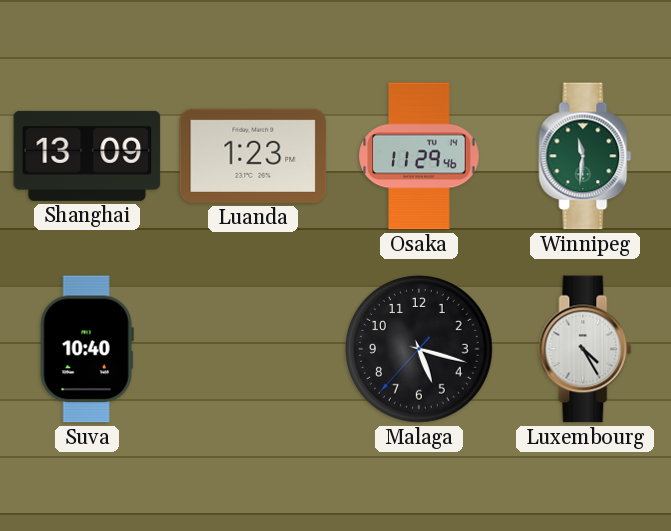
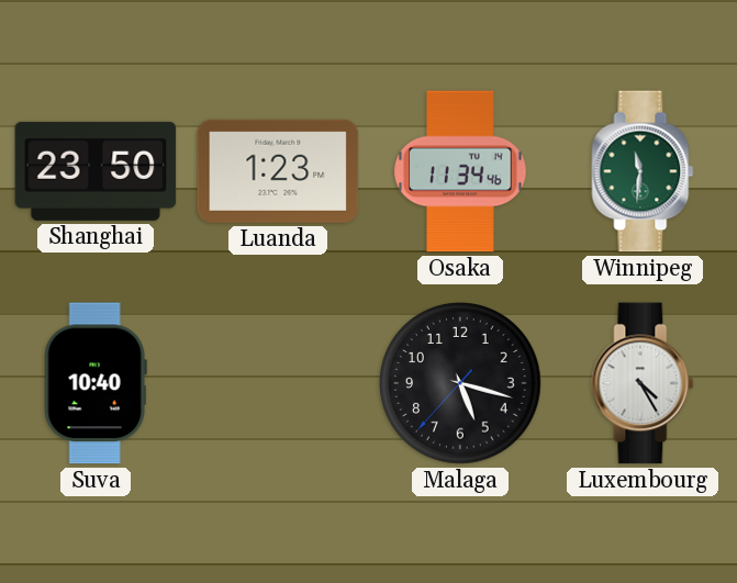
Shanghai: 13:09 -> 23:50 (96, 171)
Osaka: 11:29 -> 11:34 (460, 171)
